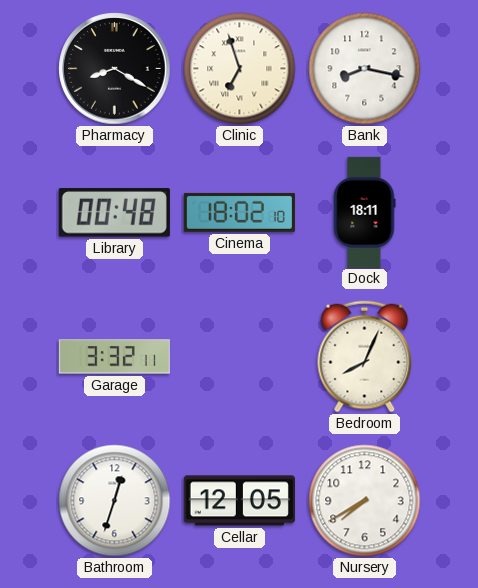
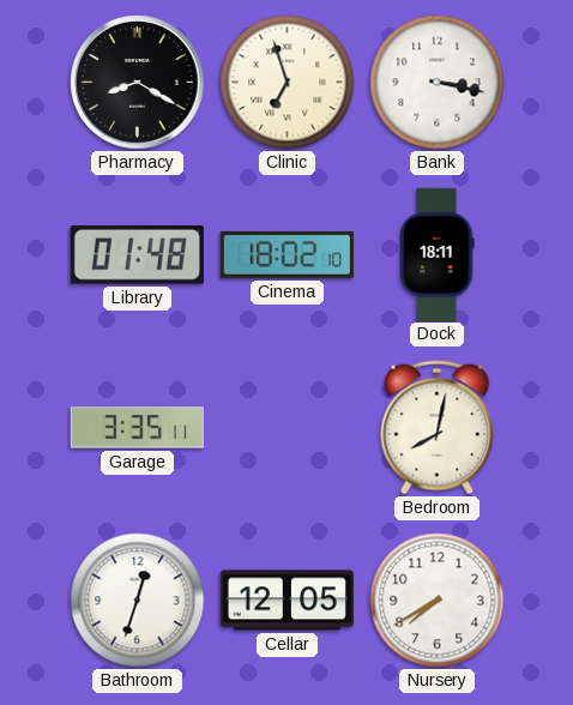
Bank: 8:17 -> 3:17 (438, 83)
Library: 00:48 -> 01:48 (137, 255)
Garage: 3:32 -> 3:35 (137, 428)
Bedroom: 8:04 -> 8:02 (438, 428)
